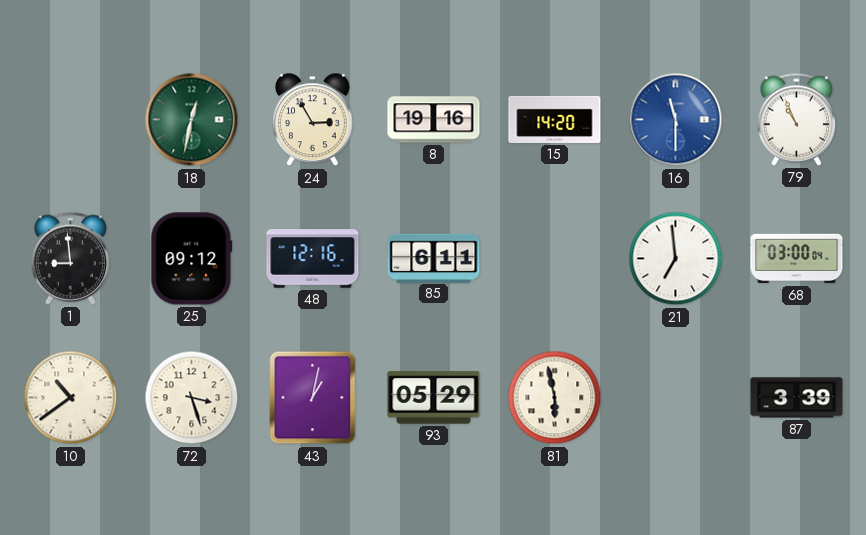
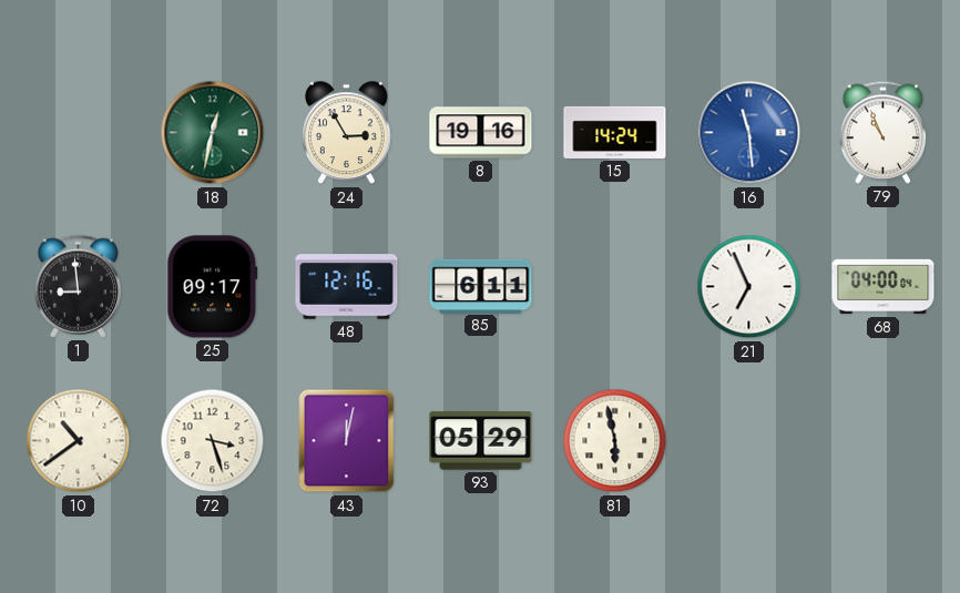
15: 14:20 -> 14:24 (615, 132)
16: 11:30 -> 11:29 (749, 133)
25: 09:12 -> 09:17 (213, 287)
21: 6:59 -> 6:56 (749, 287)
68: 03:00 -> 04:00 (884, 287)
43: 1:02 -> 12:02 (347, 441)
87: 3:39 -> none (797, 398)
